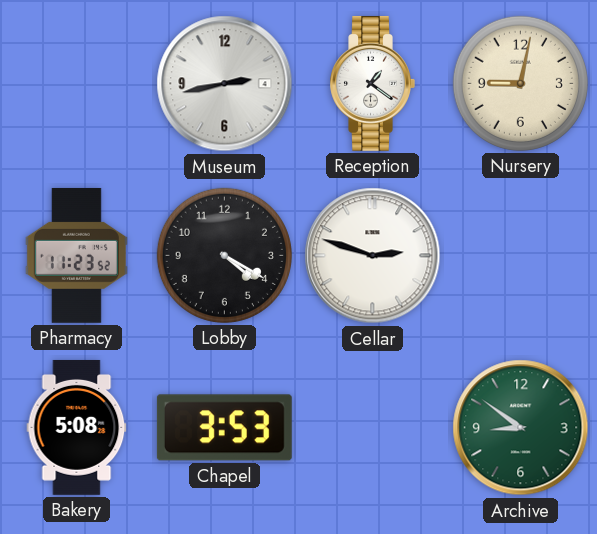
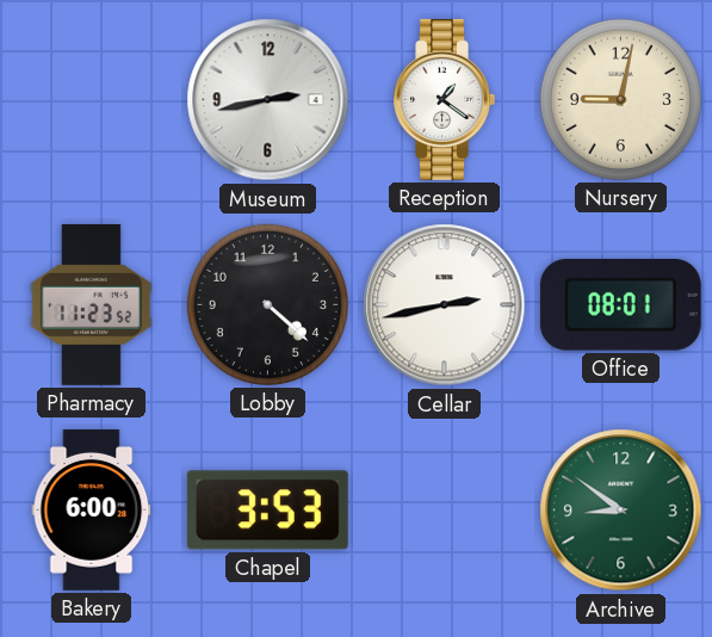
Lobby: 4:20 -> 4:22 (267, 304)
Cellar: 2:48 -> 2:43 (445, 305)
Office: none -> 08:01 (620, 305)
Bakery: 5:08 -> 6:00 (92, 509)
